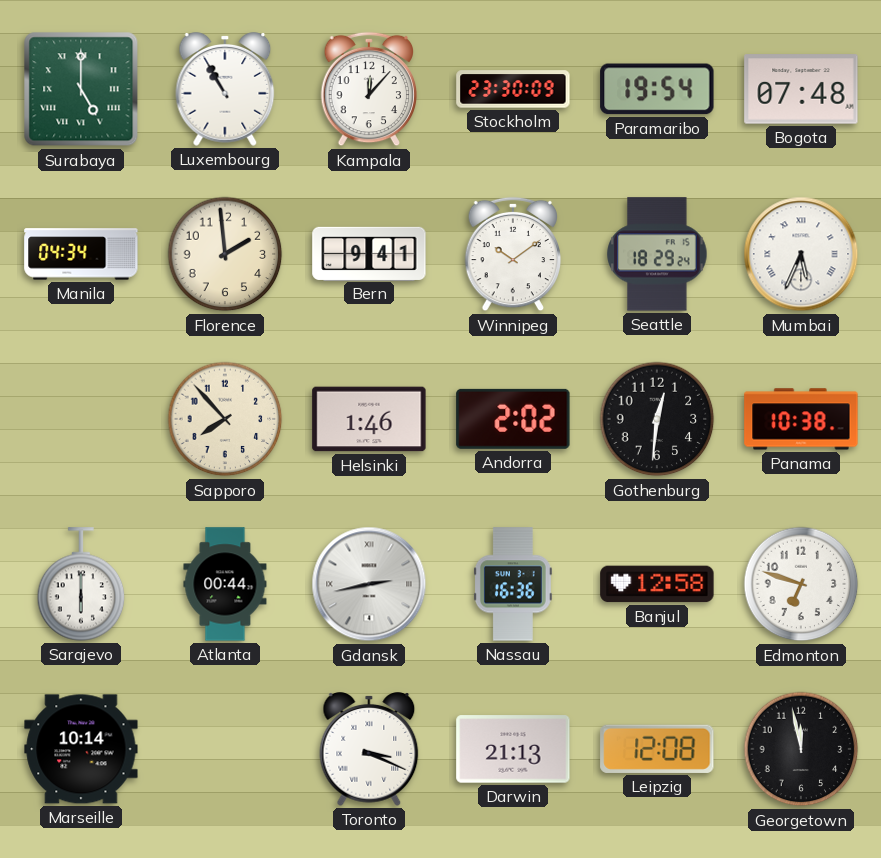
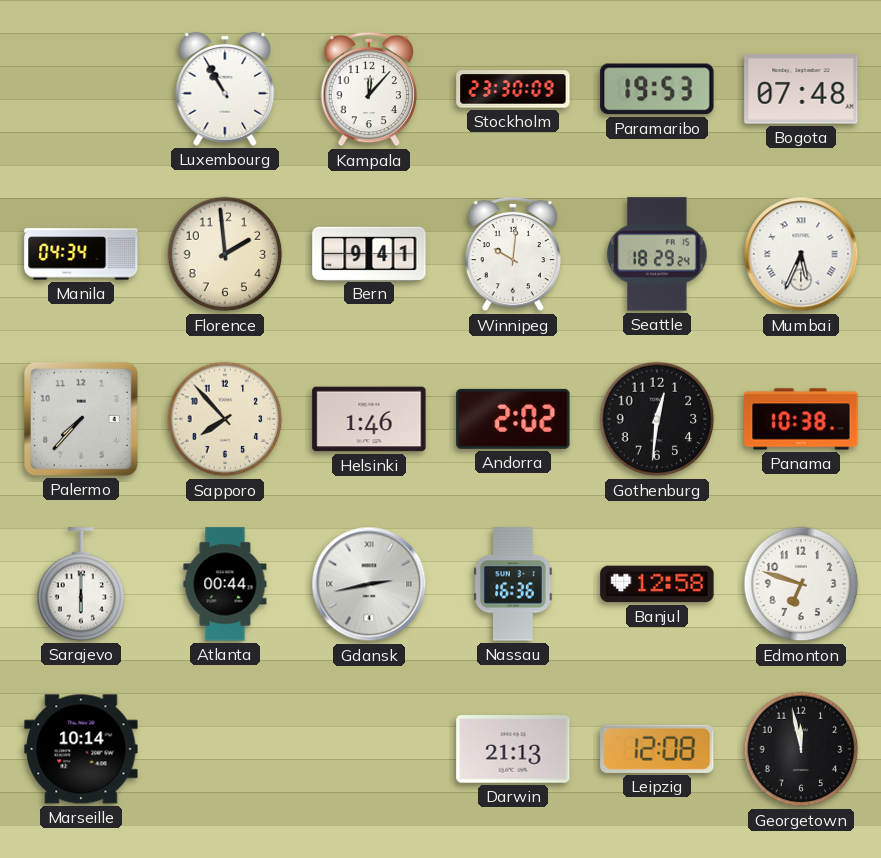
Surabaya: 5:00 -> none (81, 89)
Paramaribo: 19:54 -> 19:53 (657, 89)
Winnipeg: 10:09 -> 10:01 (513, 254)
Palermo: none -> 7:37 (81, 419)
Toronto: 3:19 -> none (369, 749)
